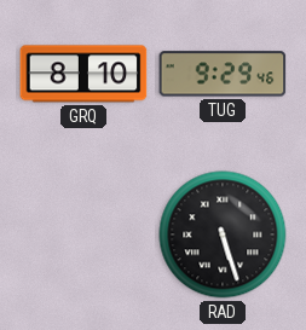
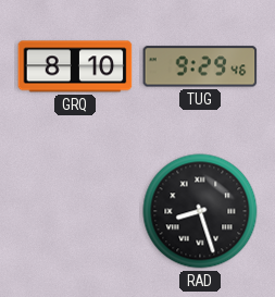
RAD: 5:27 -> 8:27 (200, 211)
